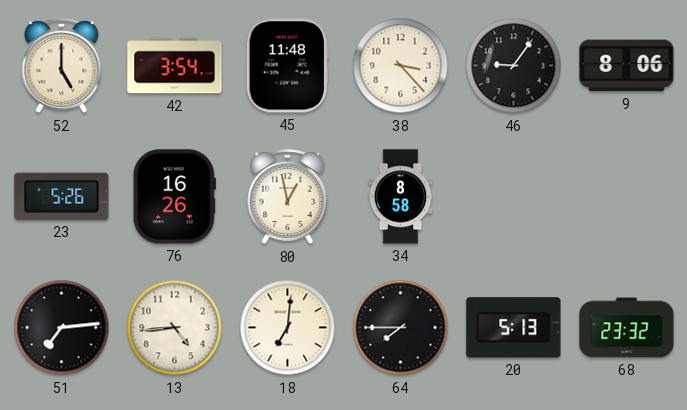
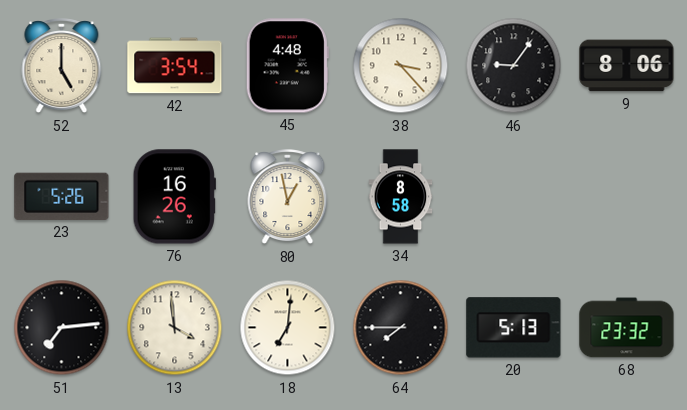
45: 11:48 -> 4:48 (287, 66)
13: 4:44 -> 3:59 (175, 328)
